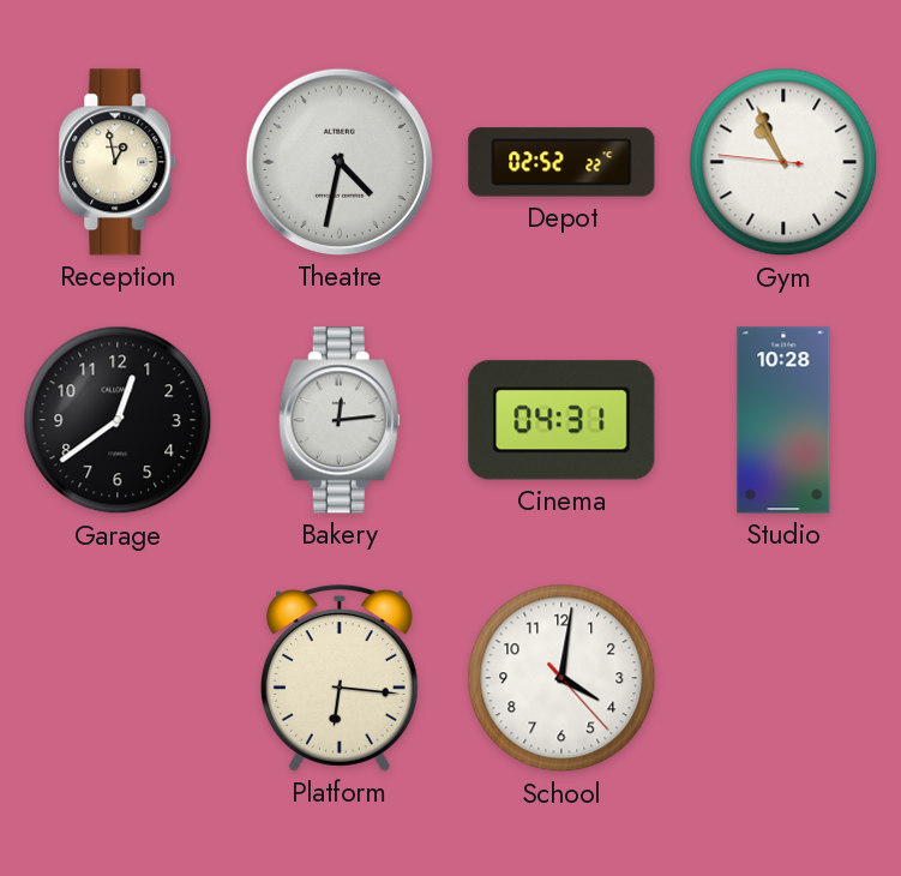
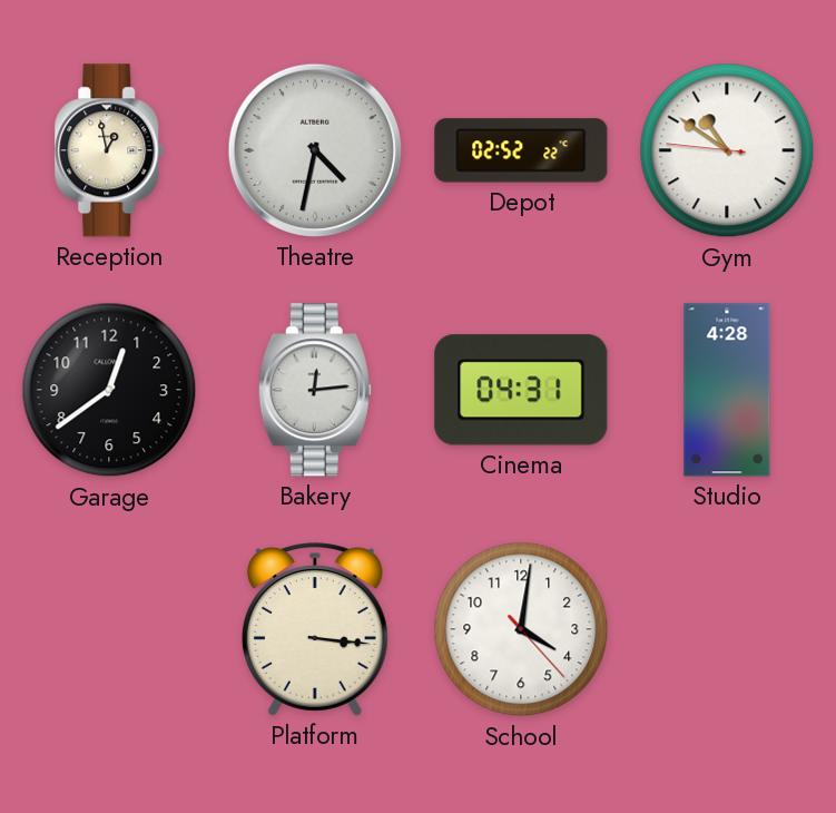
Gym: 10:55 -> 10:50 (727, 150)
Studio: 10:28 -> 4:28 (727, 390)
Platform: 6:16 -> 3:16 (315, 629)
